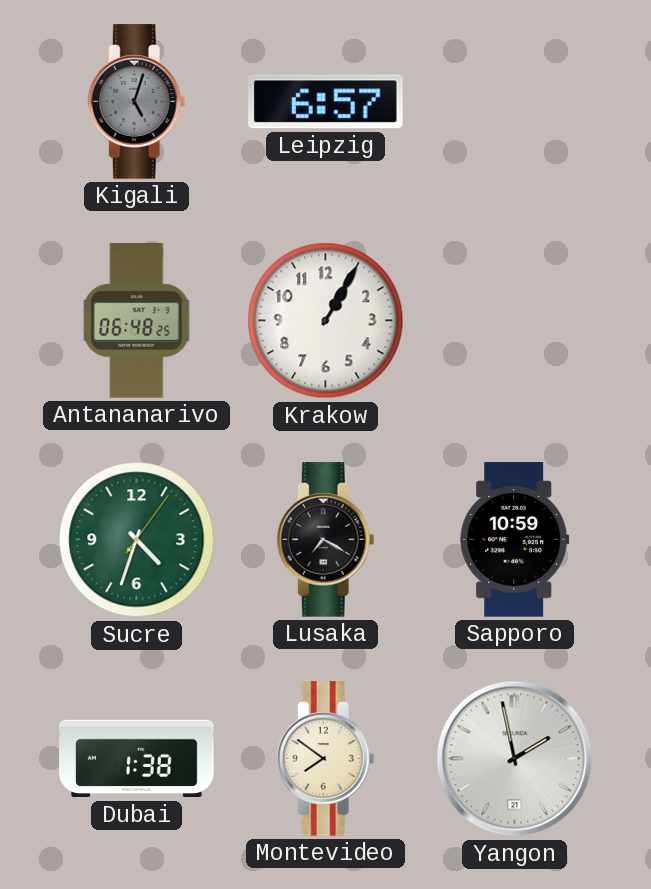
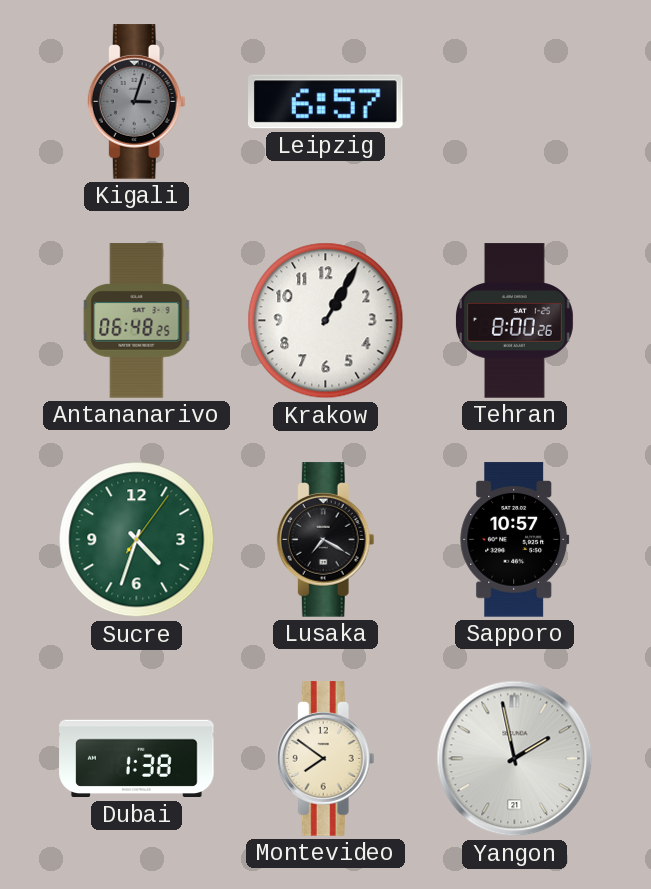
Kigali: 5:03 -> 3:03 (136, 102)
Tehran: none -> 8:00 (514, 321)
Sapporo: 10:59 -> 10:57 (515, 540)
